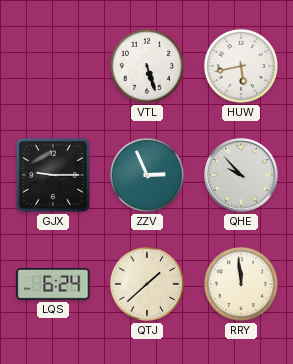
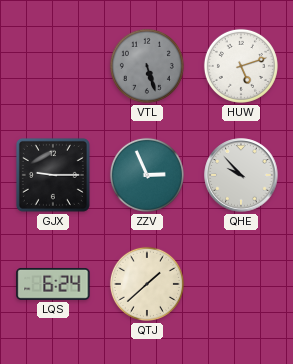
VTL dial: white -> grey (147, 66)
HUW: 5:43 -> 5:12 (241, 66)
RRY: 11:59 -> none (241, 284)
